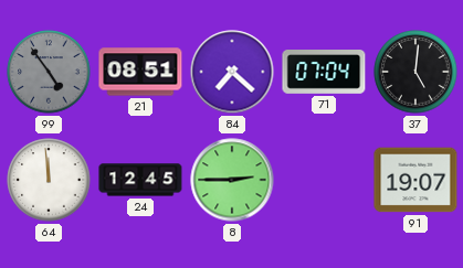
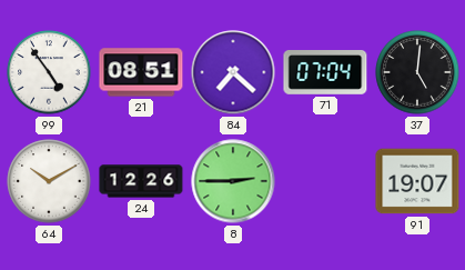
99 dial: grey -> white (49, 72)
64: 11:59 -> 10:10 (49, 181)
24: 12:45 -> 12:26 (141, 181)
